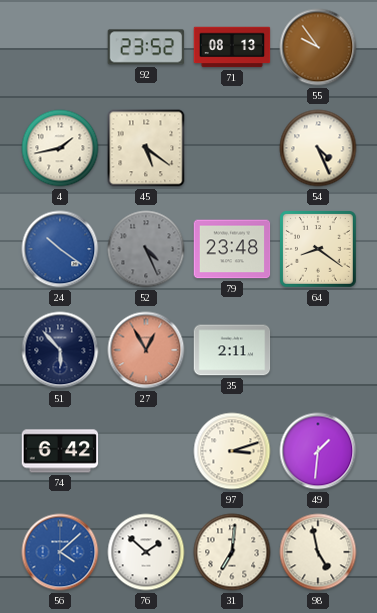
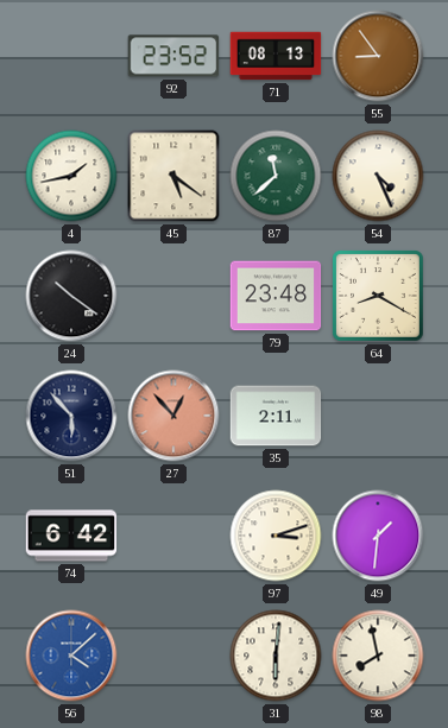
55: 9:54 -> 8:54 (378, 56)
87: none -> 11:38 (276, 176)
24 dial: blue -> black (71, 296)
52: 4:26 -> none (146, 249)
64: 8:21 -> 8:20 (379, 297)
27: 12:55 -> 12:53 (173, 416)
76: 1:52 -> none (146, 552)
31: 7:01 -> 6:01 (276, 656)
98: 4:58 -> 7:58 (378, 656)
